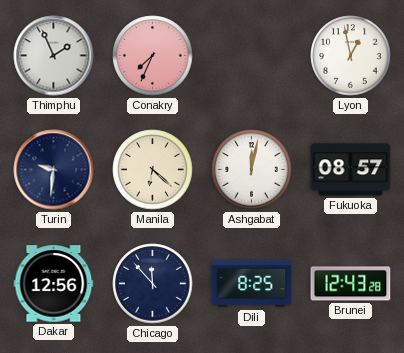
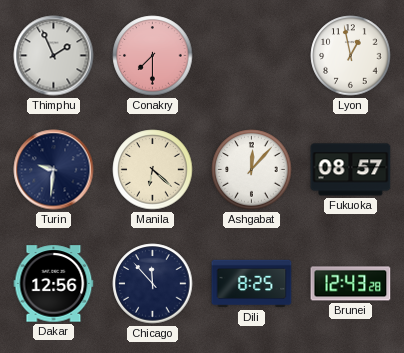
Conakry: 7:34 -> 7:30 (153, 56)
Ashgabat: 12:02 -> 12:07 (252, 170)
